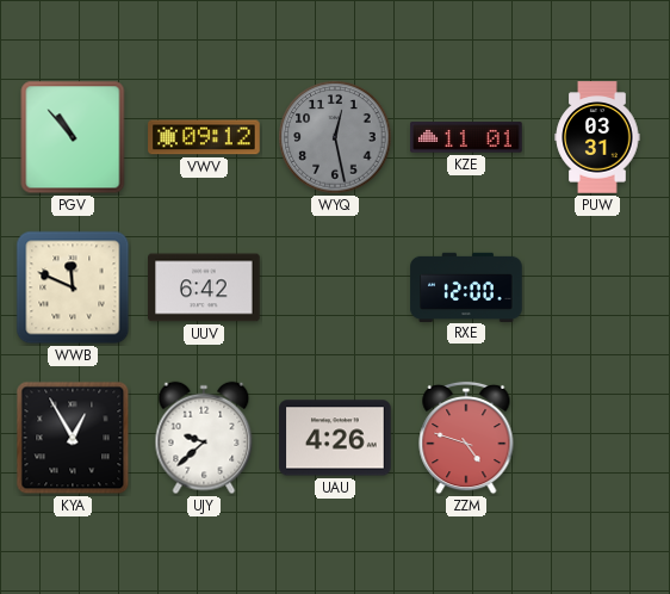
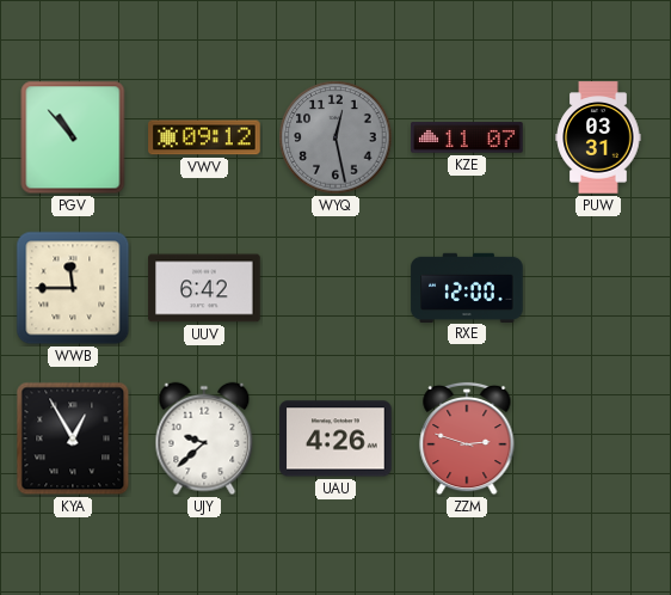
KZE: 11:01 -> 11:07 (467, 137)
WWB: 11:49 -> 11:45 (73, 288)
ZZM: 4:48 -> 2:48 (467, 438)
